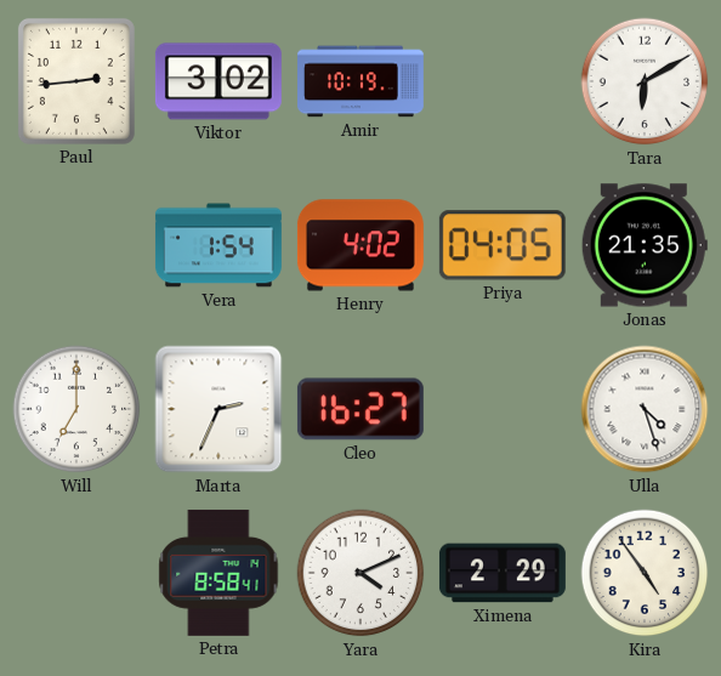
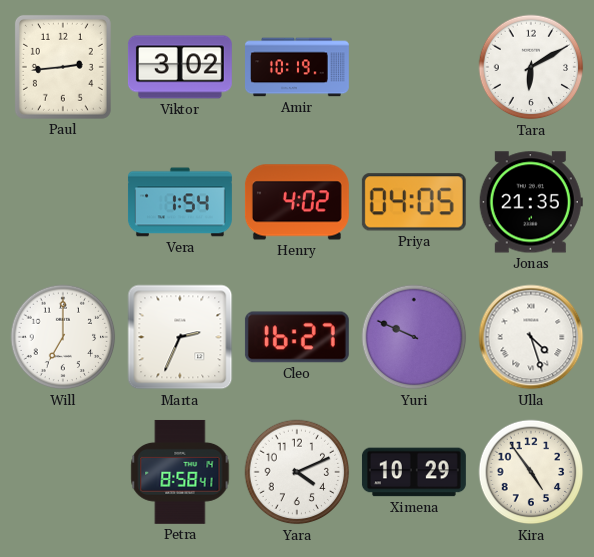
Yuri: none -> 9:49 (414, 337)
Ximena: 2:29 -> 10:29 (414, 472)
